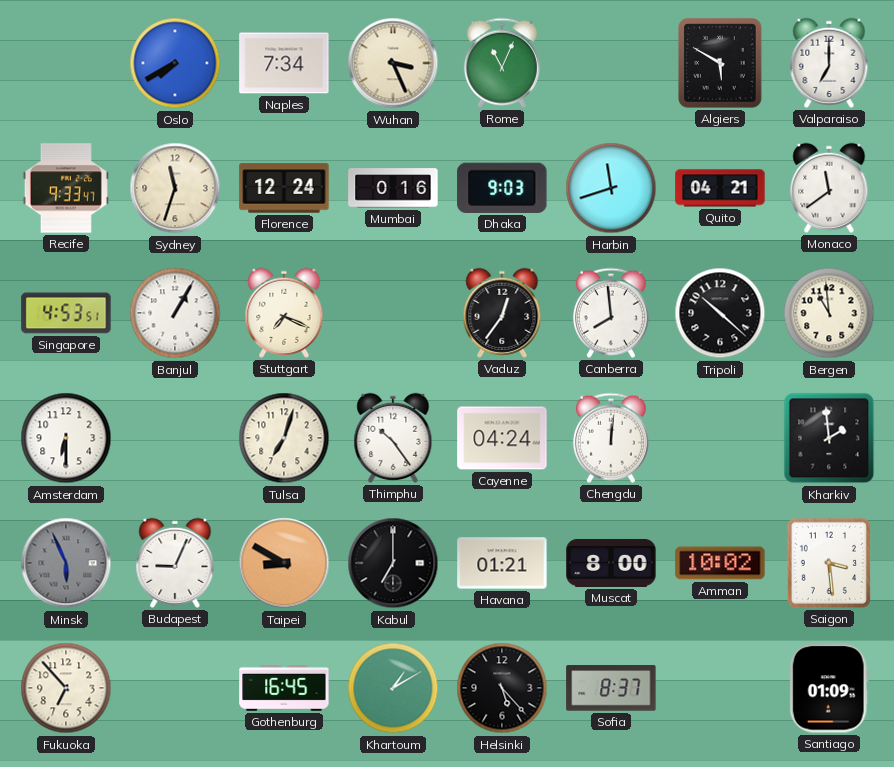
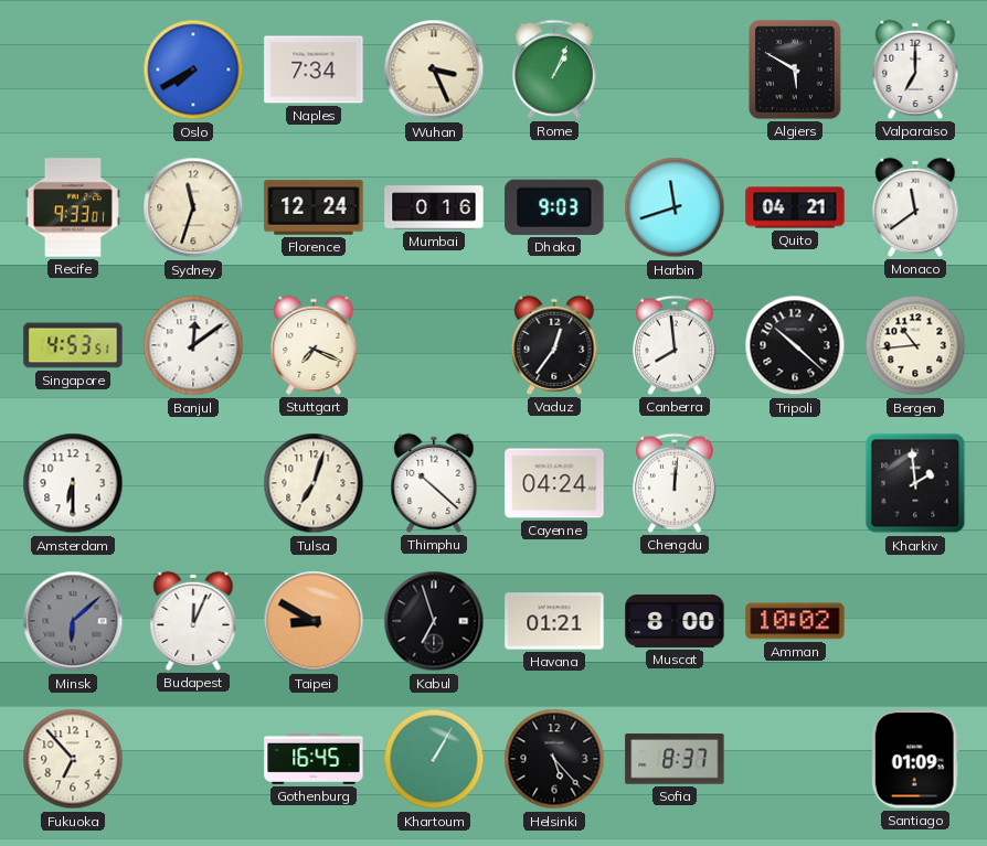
Rome: 11:04 -> 1:04 (554, 69)
Recife: 9:33:47 -> 9:33:01 (73, 207)
Banjul: 1:05 -> 12:09 (193, 345)
Bergen: 10:59 -> 10:44 (915, 345)
Thimphu: 10:24 -> 10:22 (434, 483)
Minsk: 5:56 -> 6:08 (73, 621)
Budapest: 9:04 -> 12:04 (193, 621)
Kabul: 7:00 -> 6:57 (434, 621)
Saigon: 3:29 -> none (829, 563)
Khartoum: 1:10 -> 1:05 (434, 759)
